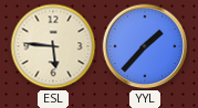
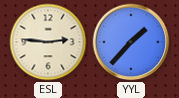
ESL: 5:46 -> 2:46 (48, 42)
